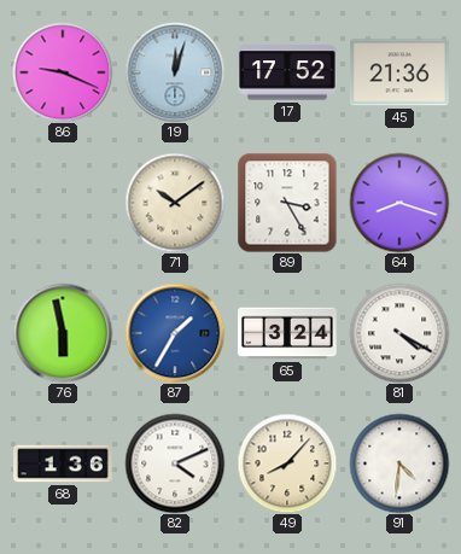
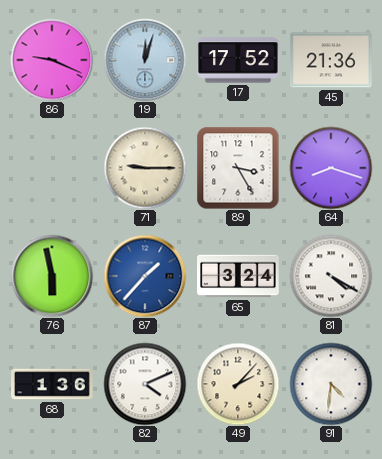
71: 10:09 -> 9:15 (145, 168)
87: 1:35 -> 1:37 (145, 276)
49: 8:07 -> 2:07 (238, 384)
